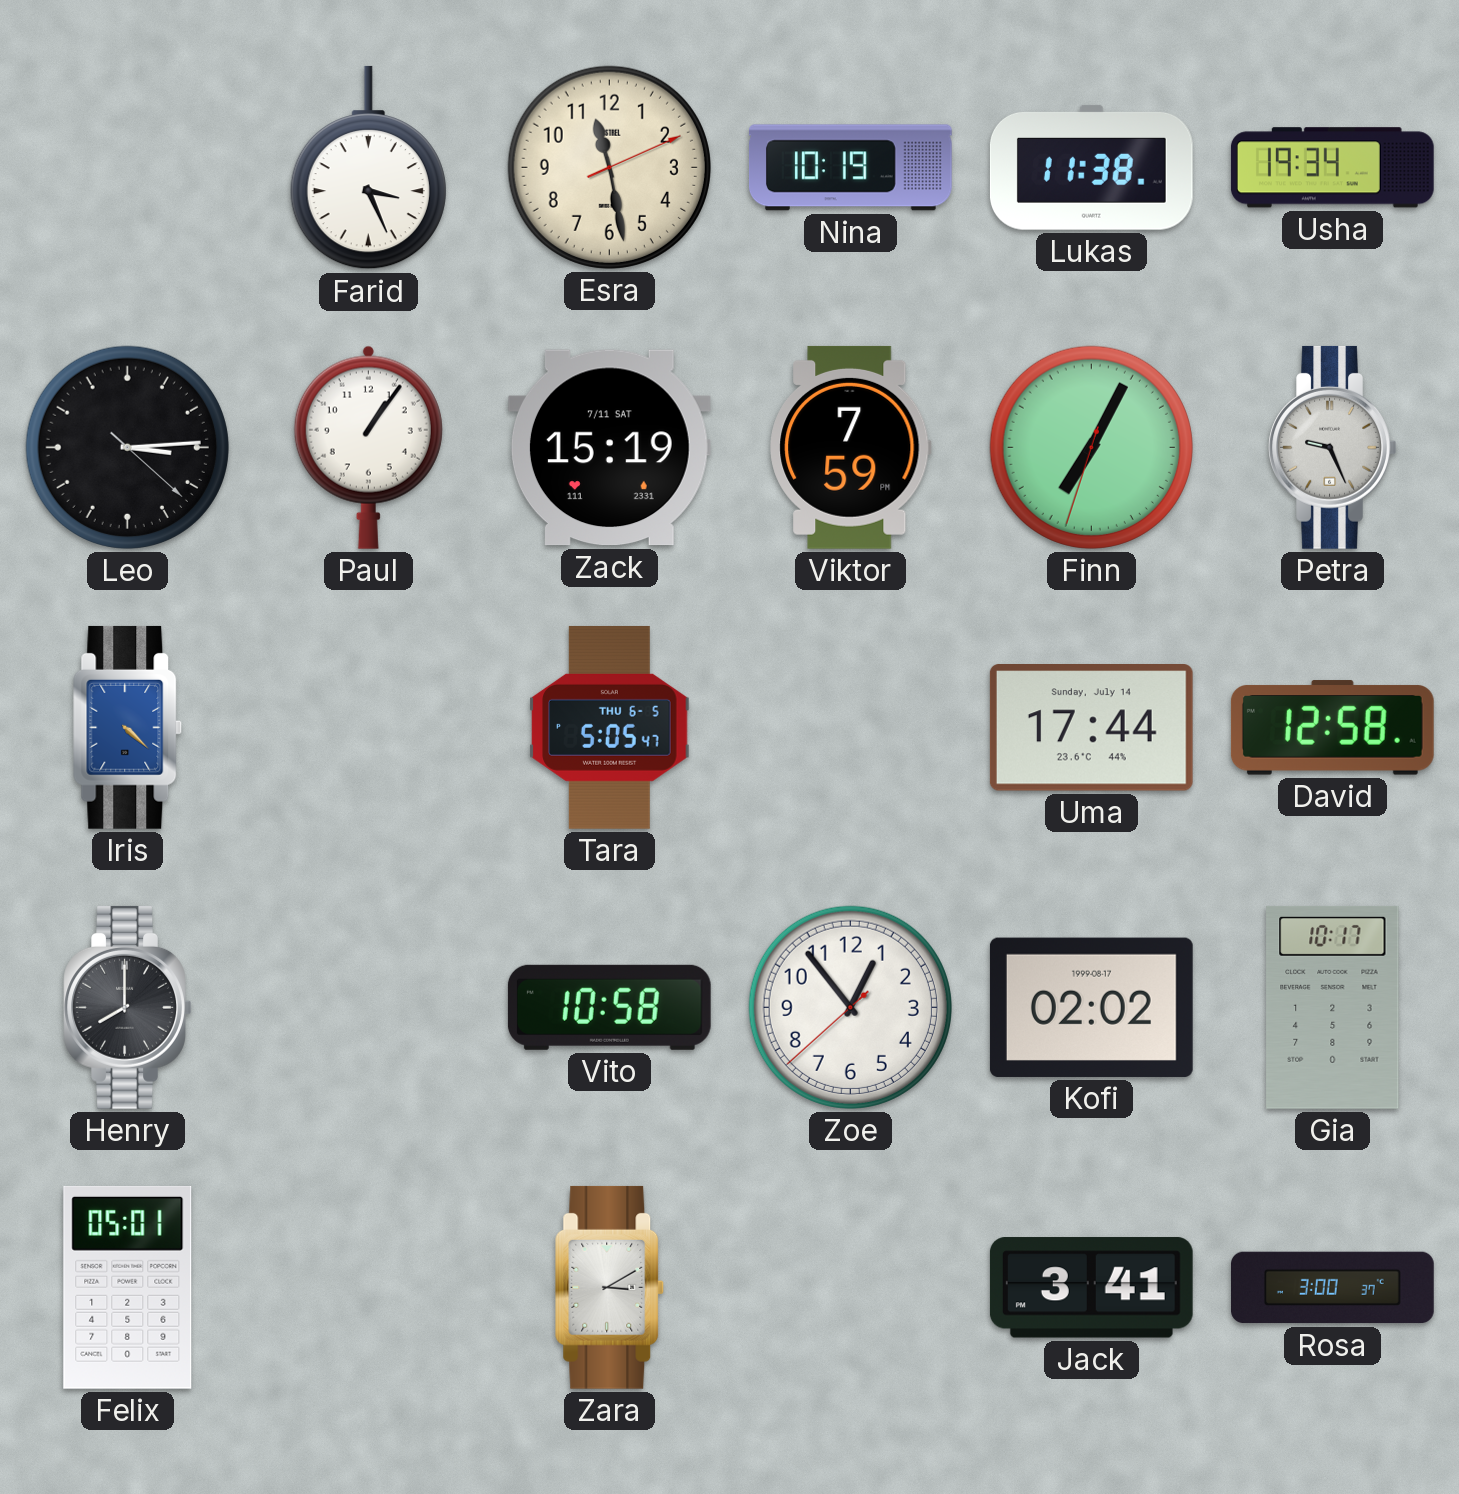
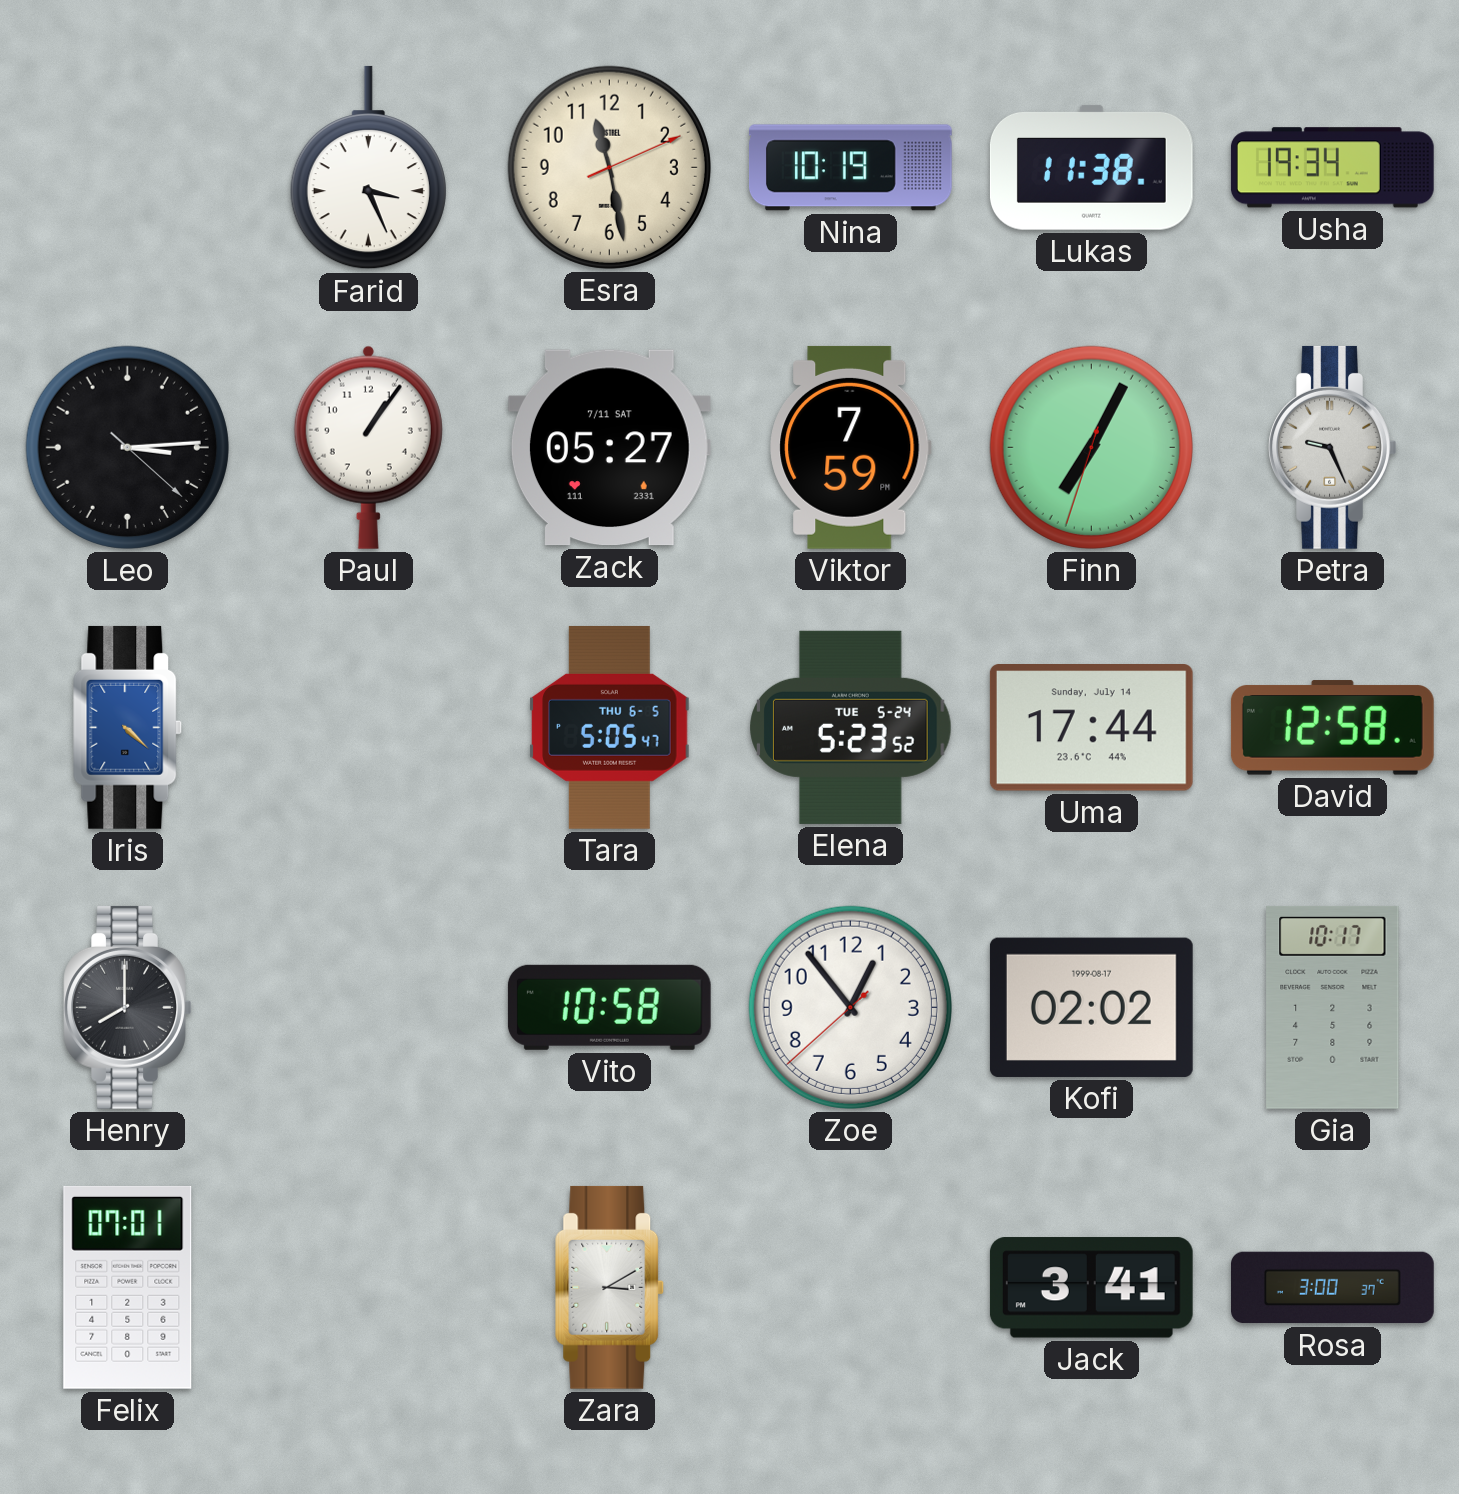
Zack: 15:19 -> 05:27 (609, 448)
Elena: none -> 5:23 (851, 727)
Felix: 05:01 -> 07:01 (128, 1287)
